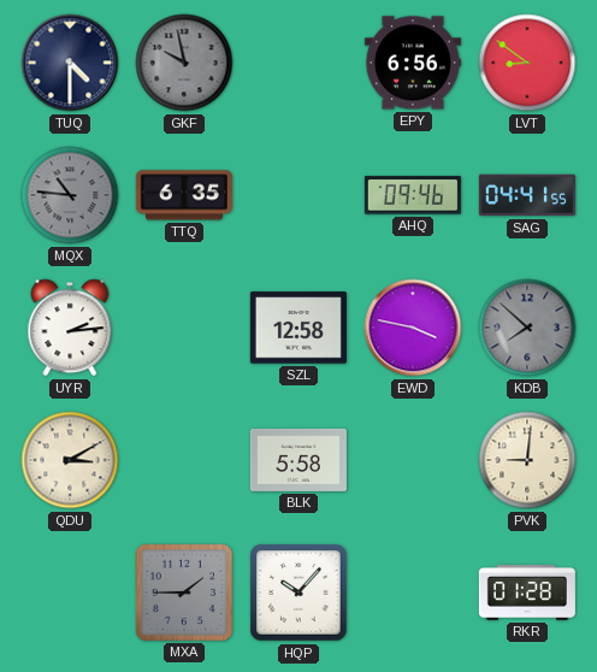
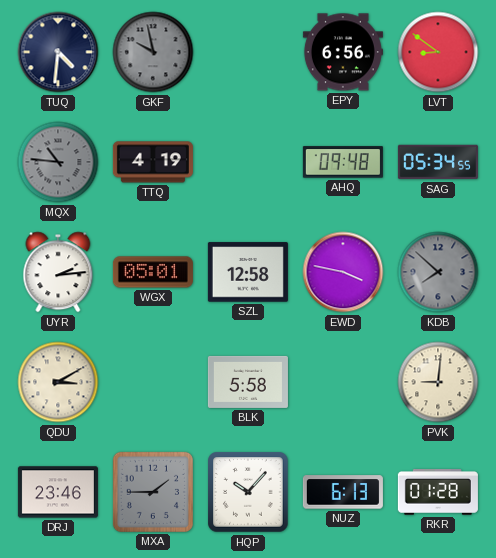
TUQ: 4:30 -> 4:31 (58, 52)
TTQ: 6:35 -> 4:19 (153, 162)
AHQ: 09:46 -> 09:48 (343, 162)
SAG: 04:41 -> 05:34 (438, 162)
WGX: none -> 05:01 (153, 272)
DRJ: none -> 23:46 (58, 492)
NUZ: none -> 6:13 (343, 492)
